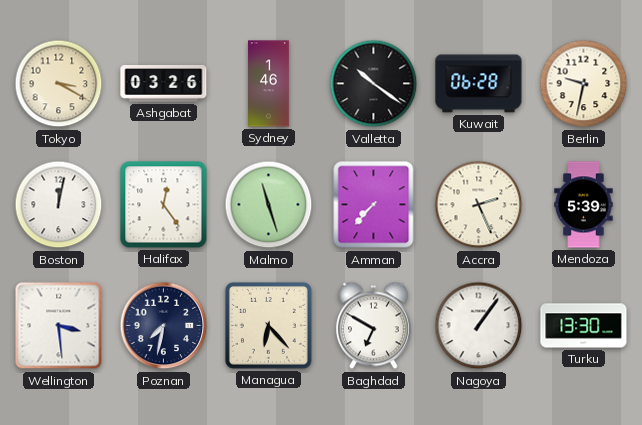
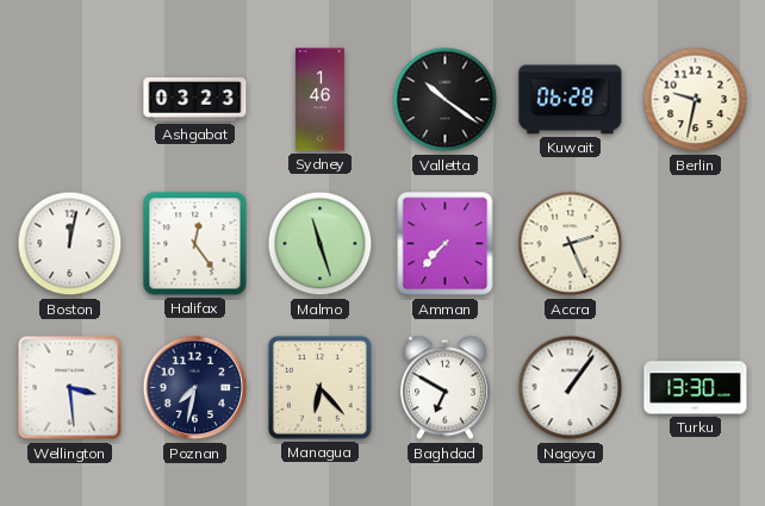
Tokyo: 3:20 -> none (59, 84)
Ashgabat: 03:26 -> 03:23 (195, 100)
Mendoza: 5:39 -> none (584, 205)
